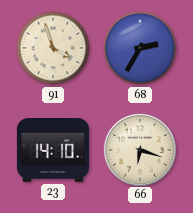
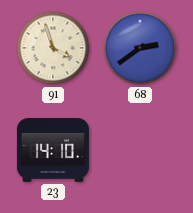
68: 2:35 -> 2:39 (140, 48)
66: 6:18 -> none (139, 149)
